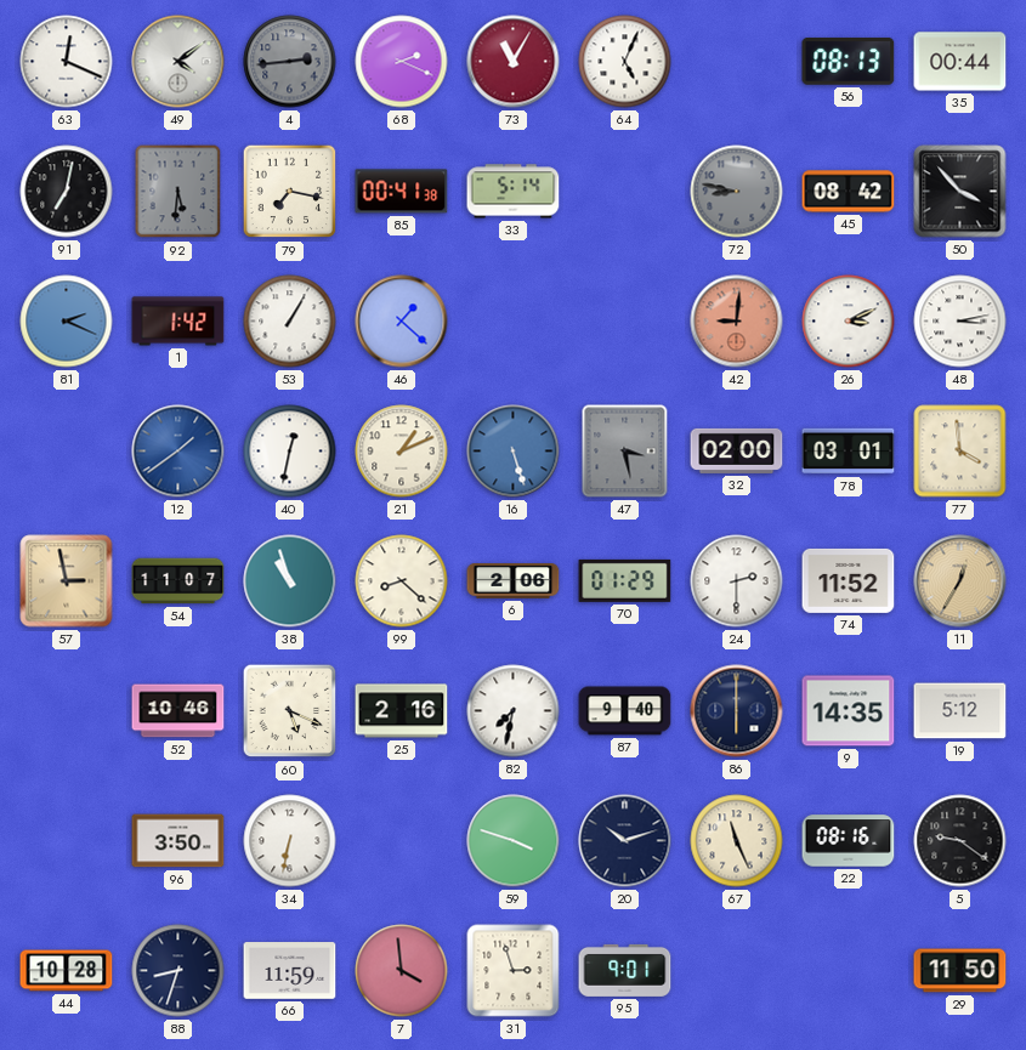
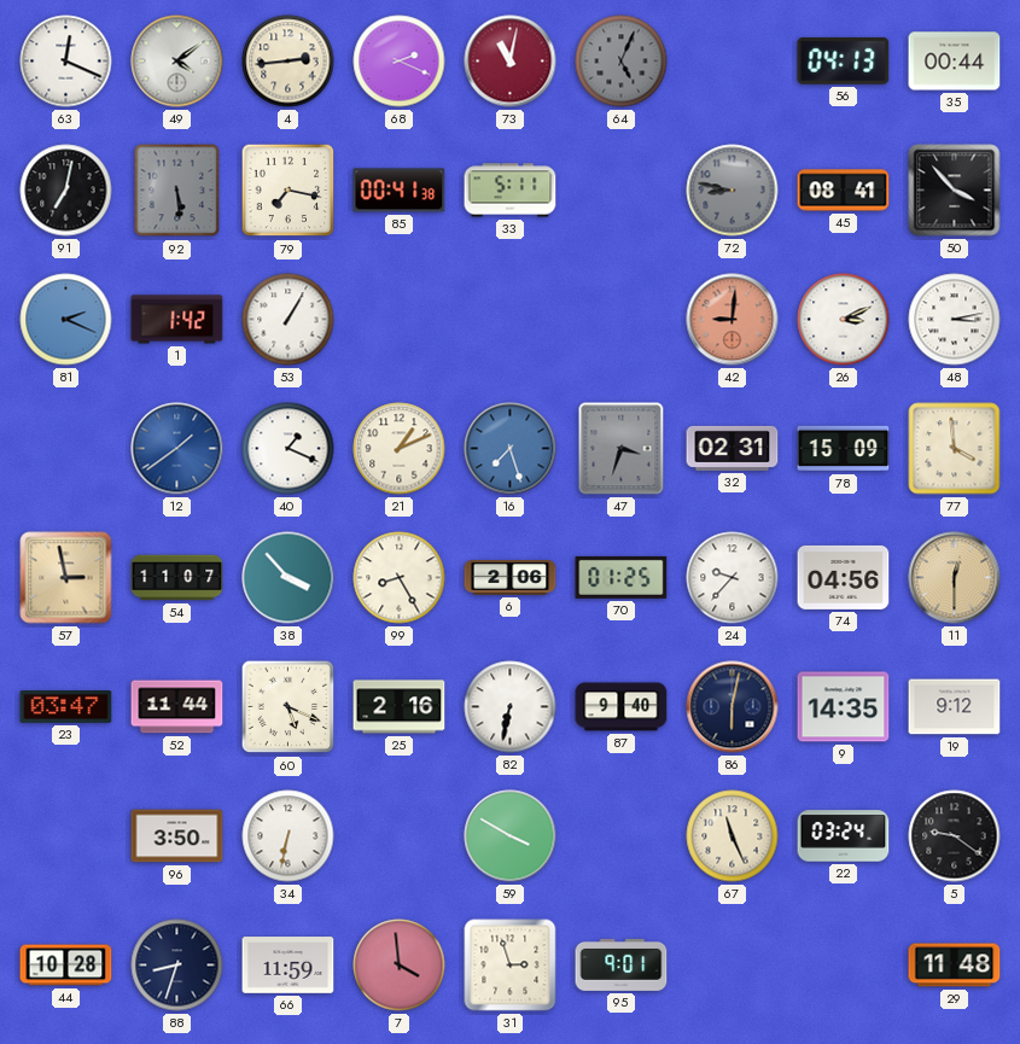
4 dial: grey -> cream (288, 62)
73: 11:05 -> 11:02 (511, 62)
64 dial: white -> grey (622, 62)
56: 08:13 -> 04:13 (844, 60)
92: 5:31 -> 5:29 (177, 191)
33: 5:14 -> 5:11 (511, 191)
45: 08:42 -> 08:41 (844, 191)
46: 1:22 -> none (402, 322)
40: 12:32 -> 1:19 (288, 449)
16: 5:27 -> 7:27 (511, 449)
47: 3:28 -> 3:33 (622, 449)
32: 02:00 -> 02:31 (733, 448)
78: 03:01 -> 15:09 (844, 449)
38: 10:57 -> 3:53 (288, 578)
99: 8:22 -> 8:25 (400, 578)
70: 01:29 -> 01:25 (622, 577)
24: 2:30 -> 9:37 (733, 578)
74: 11:52 -> 04:56 (844, 577)
11: 12:35 -> 12:30 (955, 578)
23: none -> 03:47 (66, 707)
52: 10:46 -> 11:44 (177, 707)
82: 7:32 -> 6:32 (511, 707)
86: 6:00 -> 6:02 (733, 707)
19: 5:12 -> 9:12 (955, 707)
59: 3:48 -> 3:50 (511, 836)
20: 10:12 -> none (625, 841)
22: 08:16 -> 03:24 (844, 836)
29: 11:50 -> 11:48 (955, 966)
